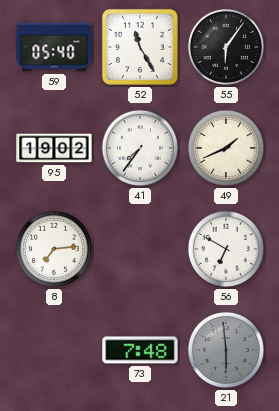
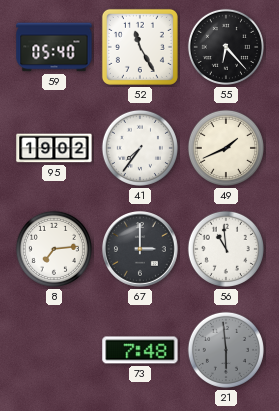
55: 6:06 -> 6:23 (226, 47)
67: none -> 3:00 (141, 250)
56: 6:50 -> 10:59 (226, 249)
